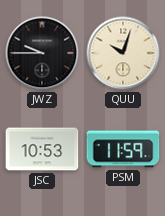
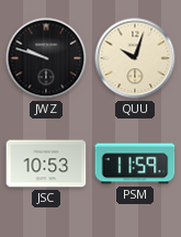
JWZ: 9:45 -> 9:48 (46, 58)
